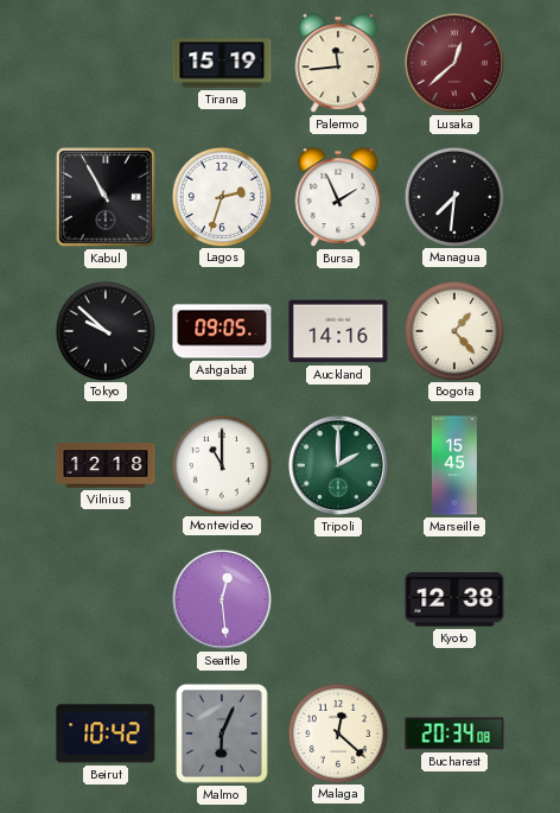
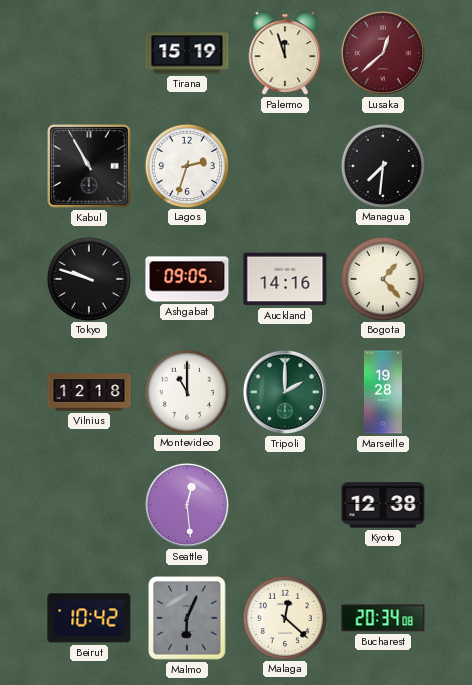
Palermo: 11:44 -> 11:57 (285, 53)
Bursa: 1:56 -> none (338, 197)
Tokyo: 9:52 -> 9:48 (88, 278)
Marseille: 15:45 -> 19:28 (383, 392)
